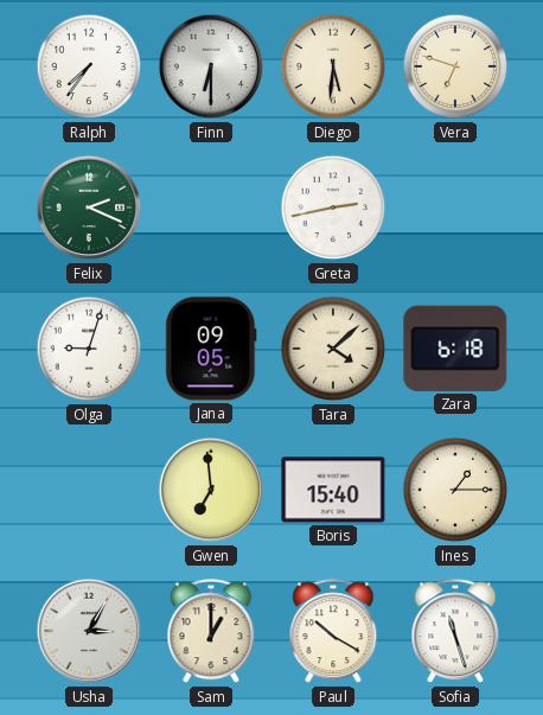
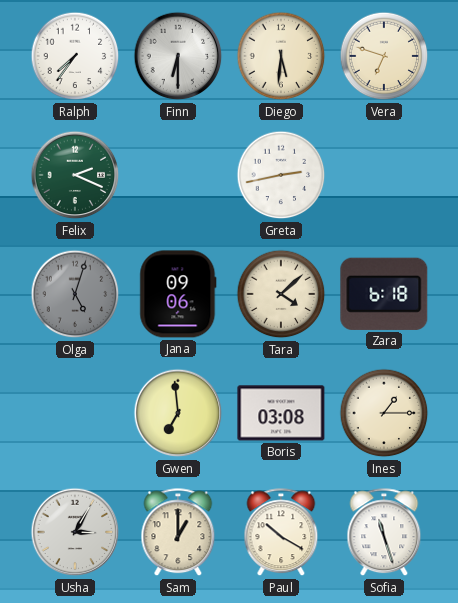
Olga: 9:03 -> 5:03 (75, 294)
Olga dial: white -> grey (75, 294)
Jana: 09:05 -> 09:06 (178, 294)
Boris: 15:40 -> 03:08 (281, 413)
